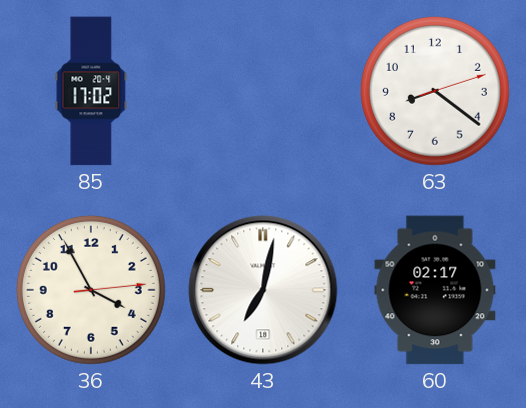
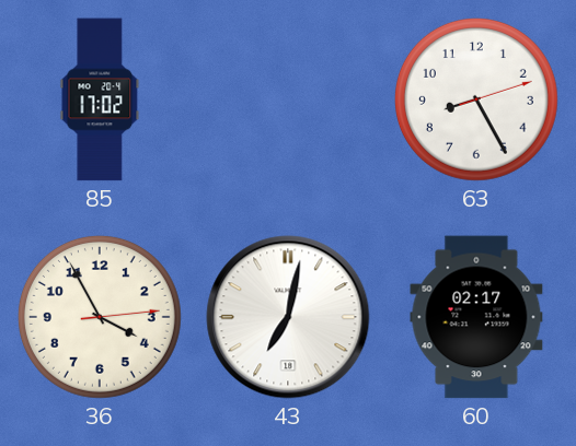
63: 8:21 -> 8:25 (476, 99)
